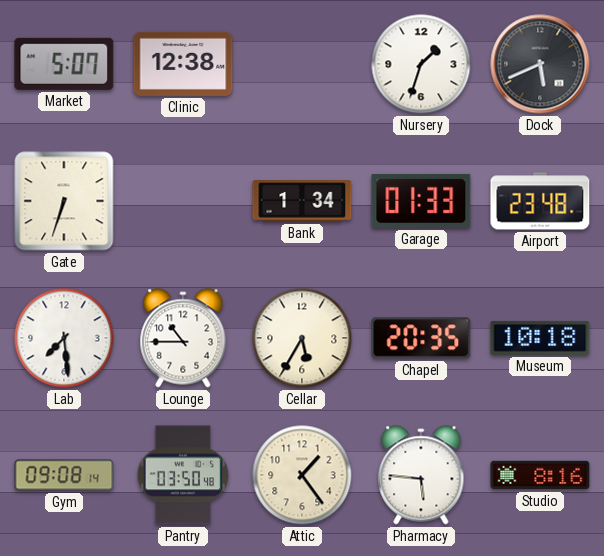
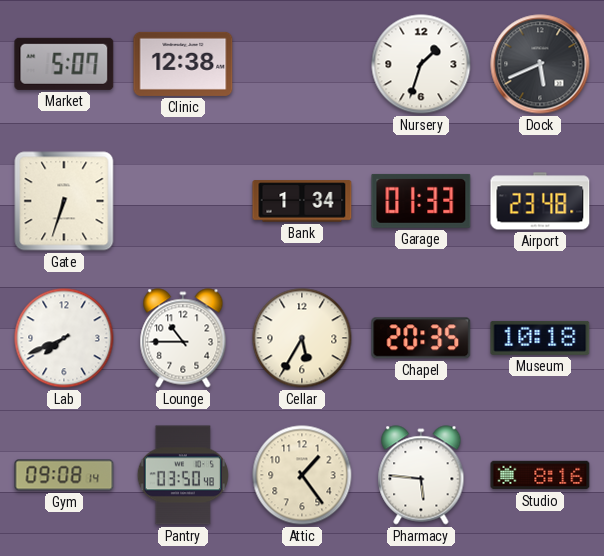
Lab: 7:29 -> 7:41 (64, 338)
